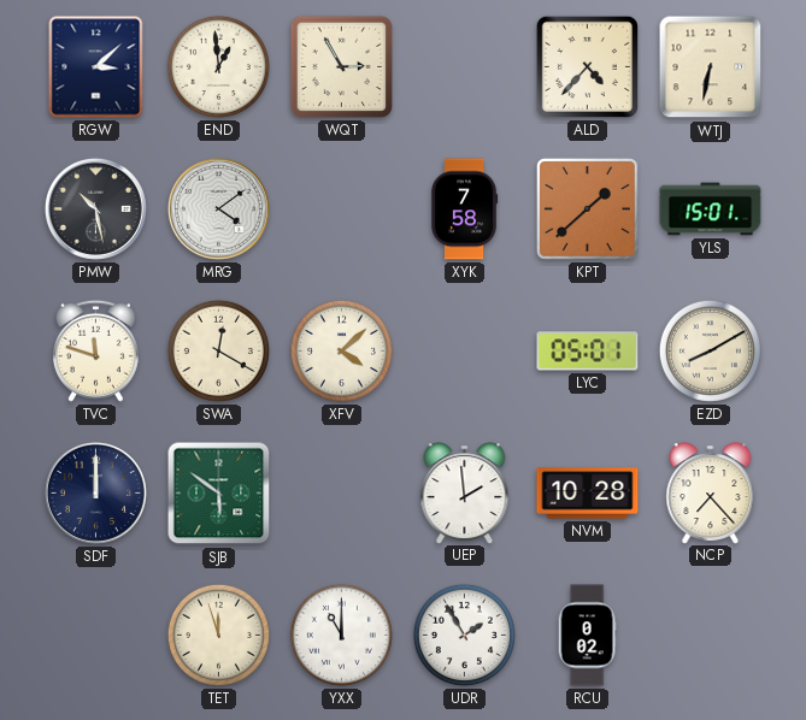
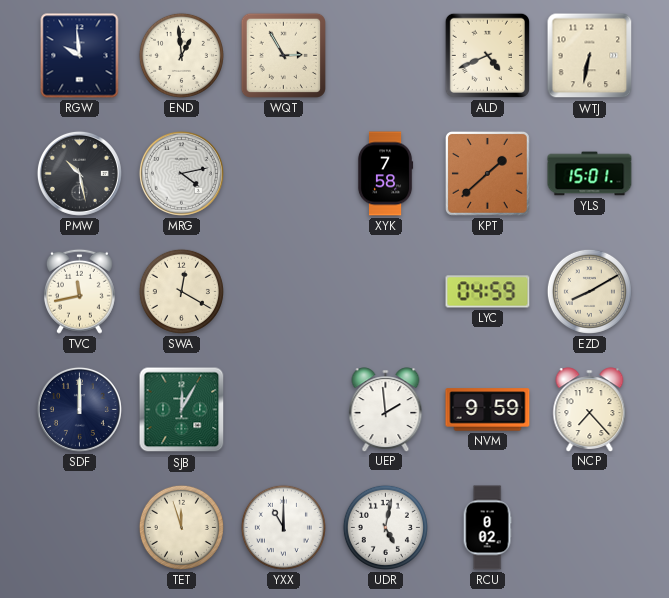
RGW: 3:08 -> 9:59 (80, 56)
ALD: 4:37 -> 4:41 (487, 55)
MRG: 4:09 -> 4:13 (181, 173)
TVC: 11:48 -> 11:43 (79, 291)
XFV: 4:08 -> none (341, 350)
LYC: 05:01 -> 04:59 (488, 292)
SJB: 5:51 -> 12:05 (182, 410)
NVM: 10:28 -> 9:59 (488, 410)
UDR: 1:55 -> 5:02 (385, 527)
